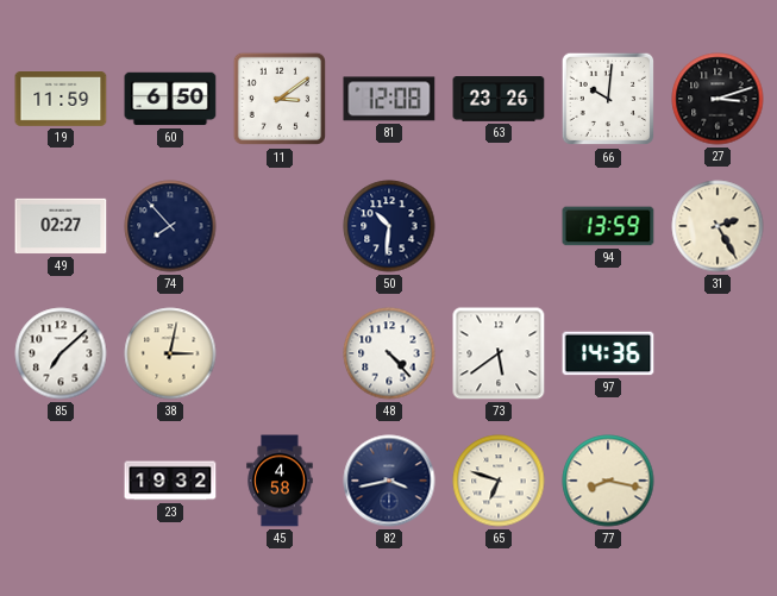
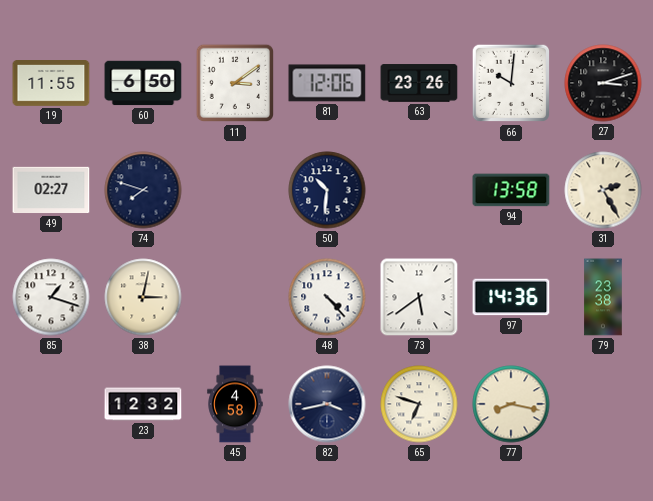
19: 11:59 -> 11:55 (51, 84)
81: 12:08 -> 12:06 (327, 83)
74: 7:53 -> 7:48 (143, 190)
94: 13:59 -> 13:58 (511, 190)
85: 7:08 -> 1:18 (51, 297)
79: none -> 23:38 (603, 297)
23: 19:32 -> 12:32 (143, 404)
